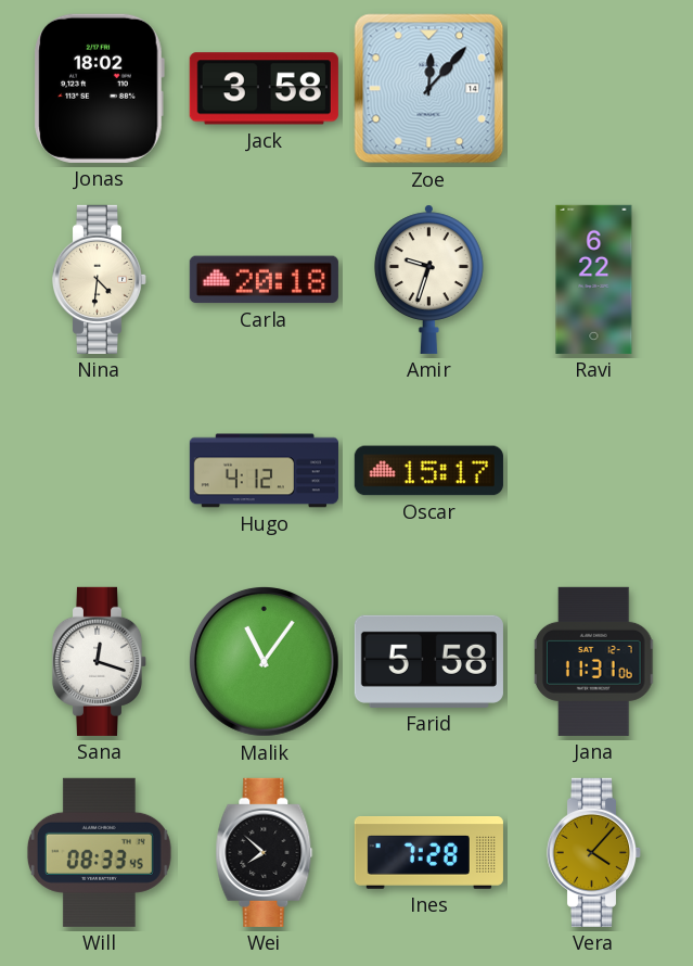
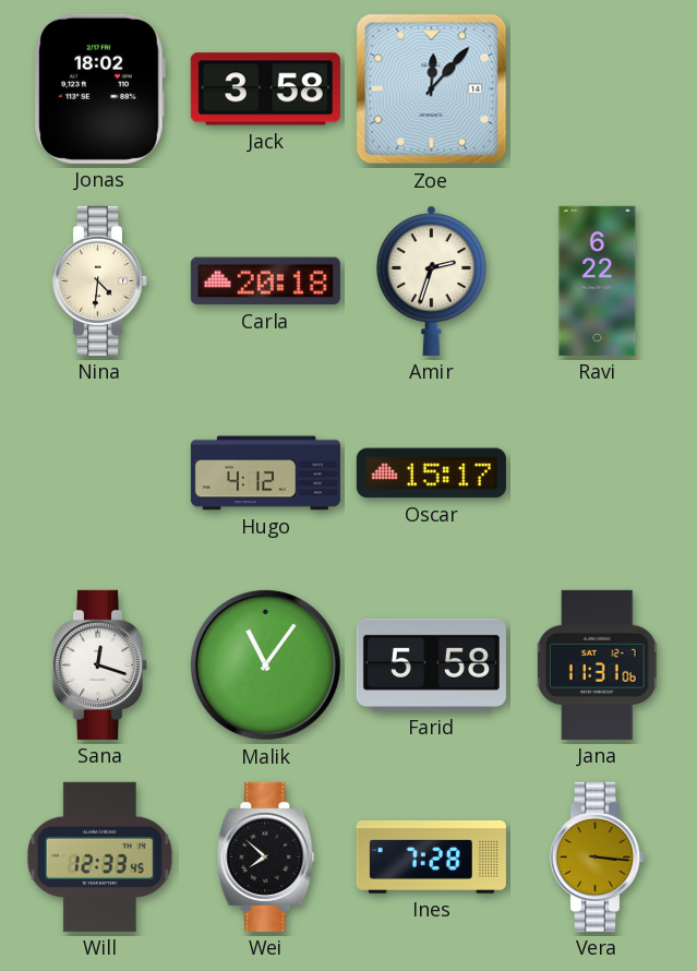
Amir: 9:33 -> 2:33 (431, 280)
Will: 08:33 -> 12:33 (99, 856)
Vera: 4:07 -> 3:16 (598, 856)
